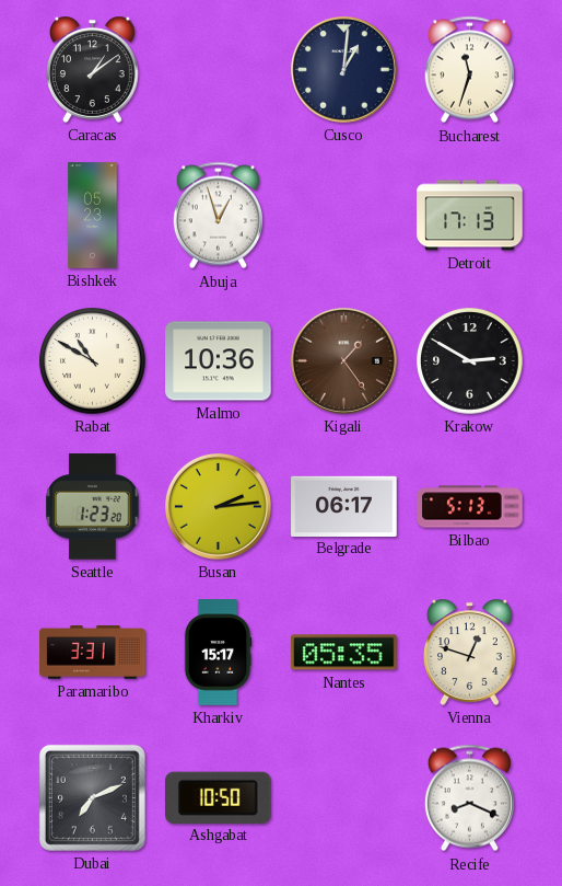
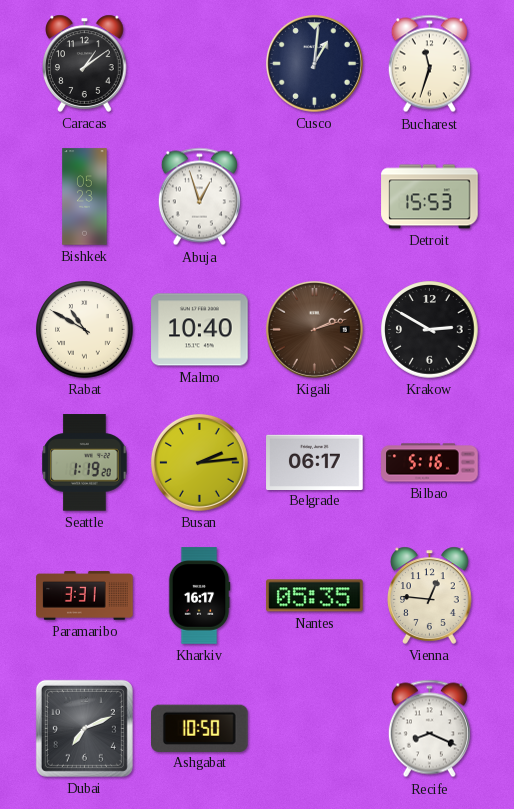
Detroit: 17:13 -> 15:53 (430, 197)
Malmo: 10:36 -> 10:40 (200, 330)
Kigali: 1:24 -> 2:12 (314, 329)
Seattle: 1:23 -> 1:19 (85, 463)
Bilbao: 5:13 -> 5:16 (430, 463)
Kharkiv: 15:17 -> 16:17 (199, 596)
Vienna: 12:48 -> 12:46 (430, 595)
